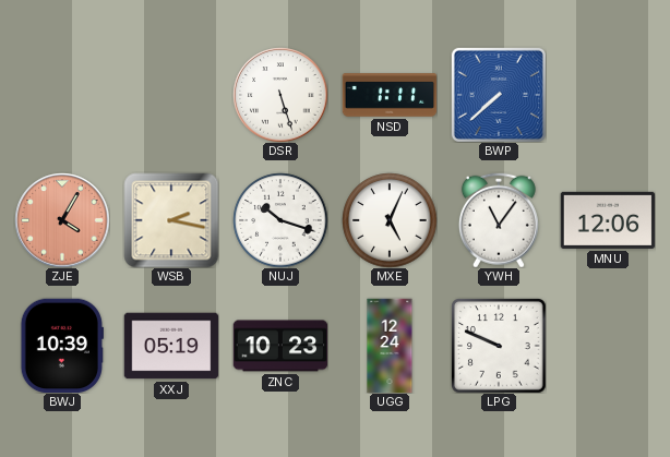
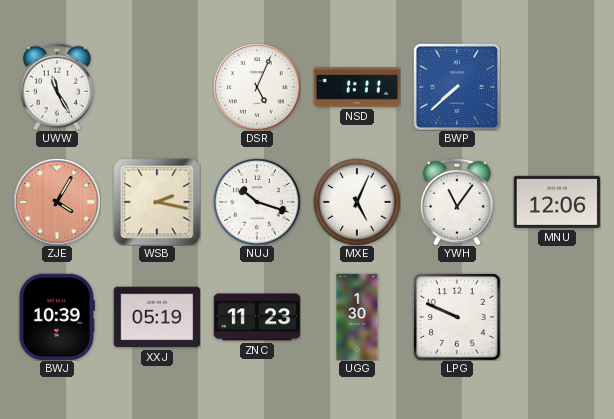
UWW: none -> 11:25 (57, 87)
DSR: 5:27 -> 5:04 (257, 87)
ZNC: 10:23 -> 11:23 (257, 317)
UGG: 12:24 -> 1:30 (357, 317)
